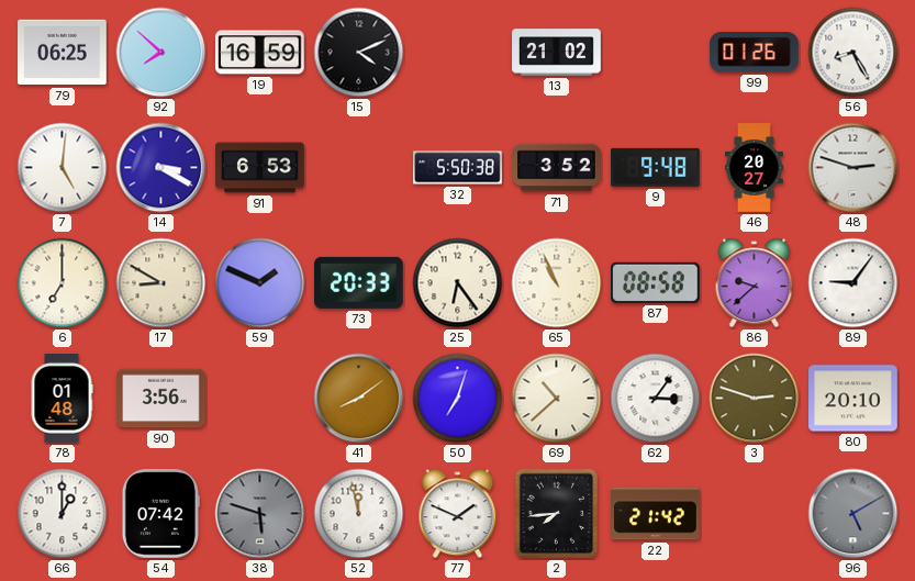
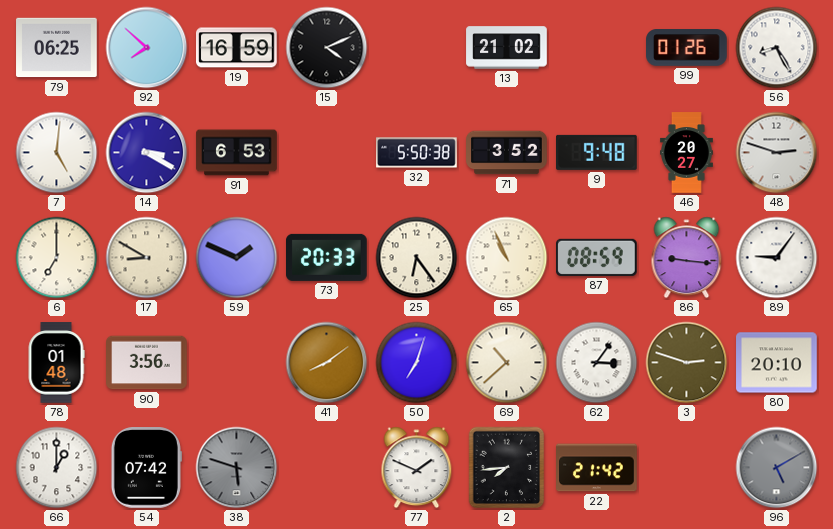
87: 08:58 -> 08:59 (597, 257)
86: 9:38 -> 9:16 (687, 258)
52: 11:58 -> none (359, 514)
